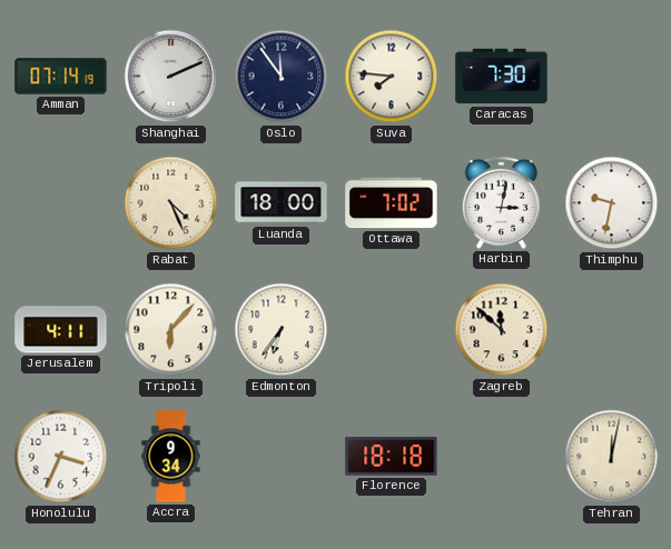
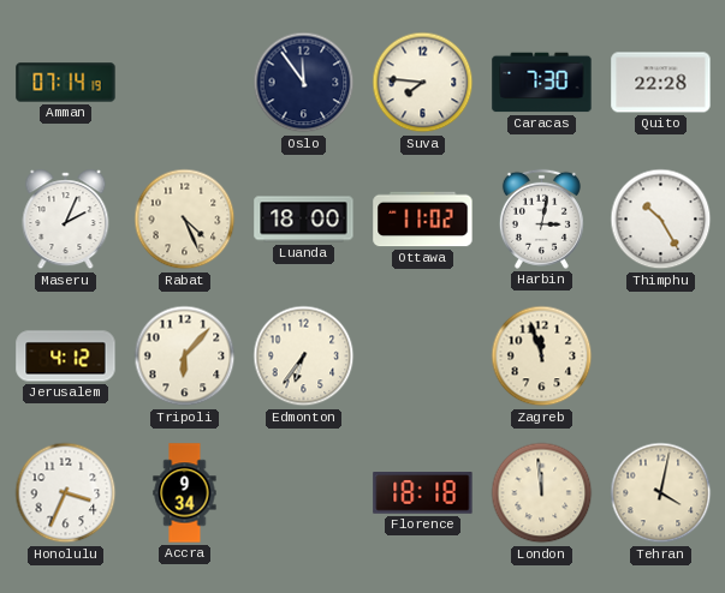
Shanghai: 2:11 -> none (171, 77)
Quito: none -> 22:28 (661, 83)
Maseru: none -> 2:04 (66, 220)
Ottawa: 7:02 -> 11:02 (423, 220)
Thimphu: 9:32 -> 10:25 (661, 220)
Jerusalem: 4:11 -> 4:12 (66, 357)
Zagreb: 11:52 -> 11:57 (542, 357)
London: none -> 11:59 (542, 493)
Tehran: 12:02 -> 4:02 (661, 493)
